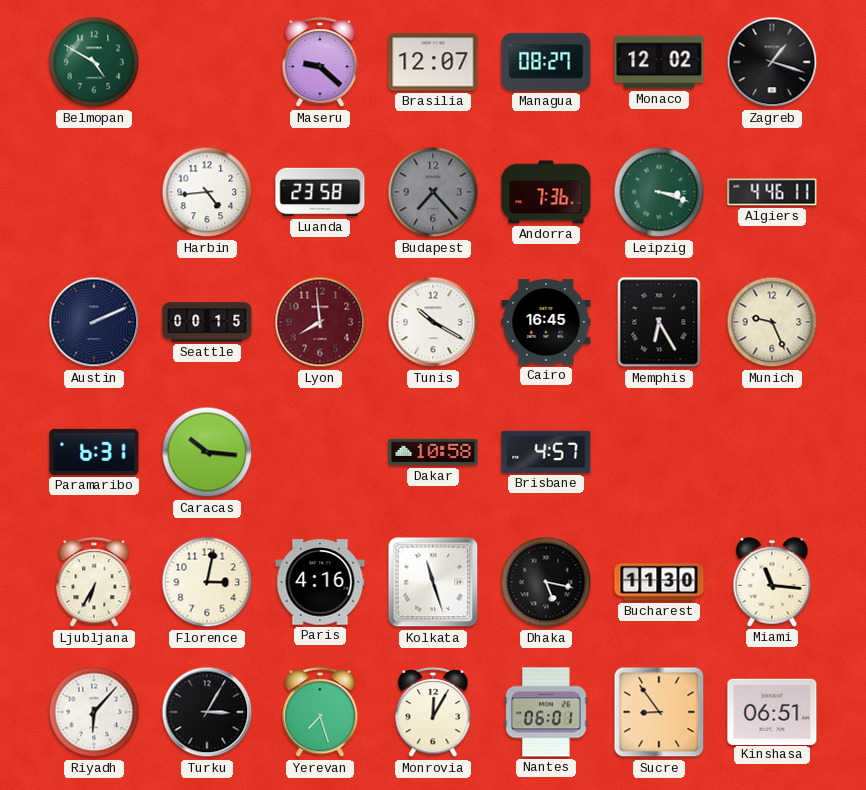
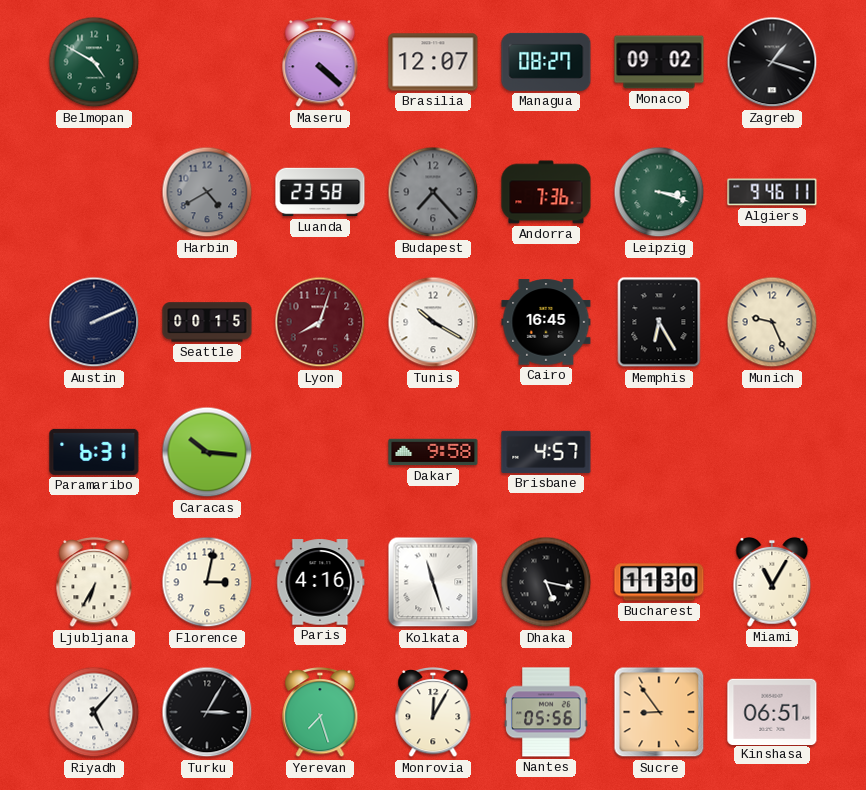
Maseru: 9:22 -> 4:22 (320, 63)
Monaco: 12:02 -> 09:02 (659, 62)
Harbin: 4:44 -> 4:40 (207, 192)
Harbin dial: white -> grey (207, 192)
Algiers: 4:46 -> 9:46 (772, 192)
Lyon: 7:59 -> 8:03 (320, 322)
Dakar: 10:58 -> 9:58 (433, 452)
Miami: 11:16 -> 11:05 (772, 582)
Riyadh: 6:07 -> 5:07 (94, 712)
Nantes: 06:01 -> 05:56 (546, 712)
